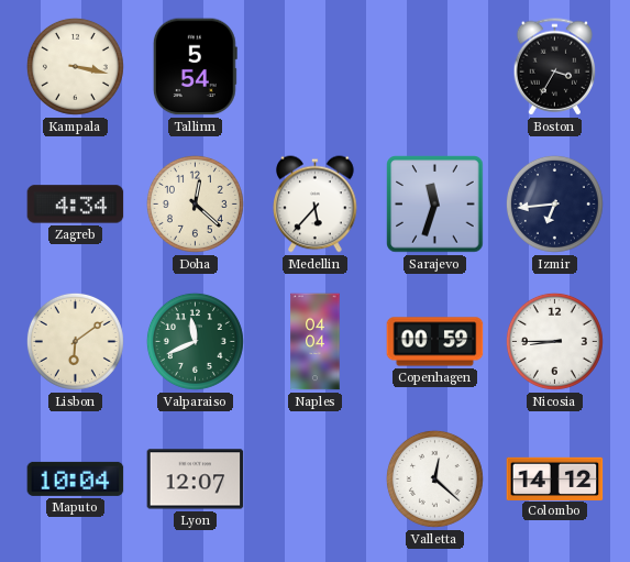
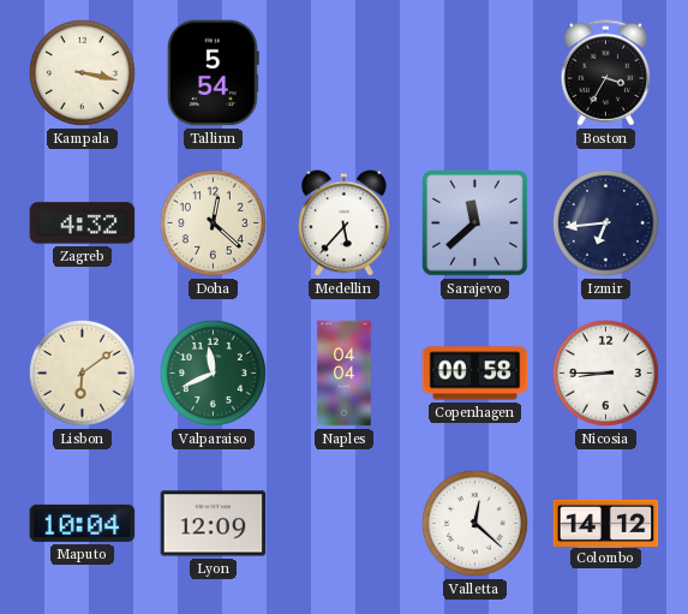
Zagreb: 4:34 -> 4:32 (83, 223)
Sarajevo: 11:33 -> 11:38 (475, 223)
Copenhagen: 00:59 -> 00:58 (475, 374)
Lyon: 12:07 -> 12:09 (214, 524)
